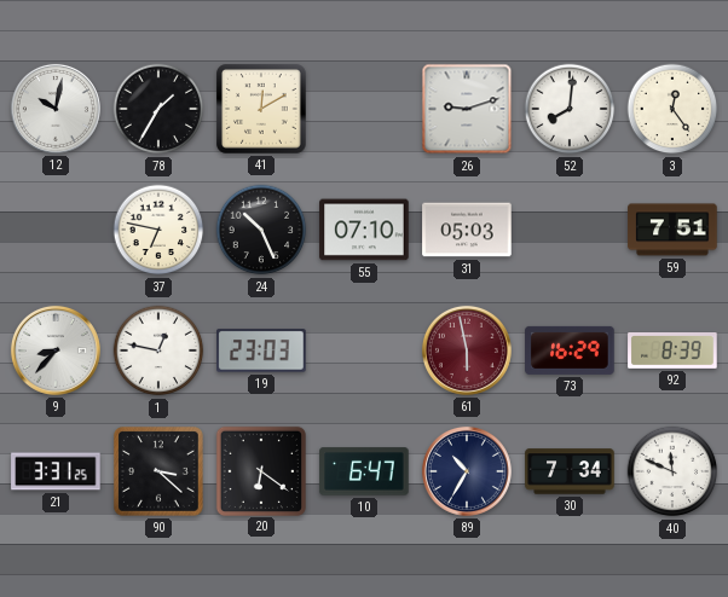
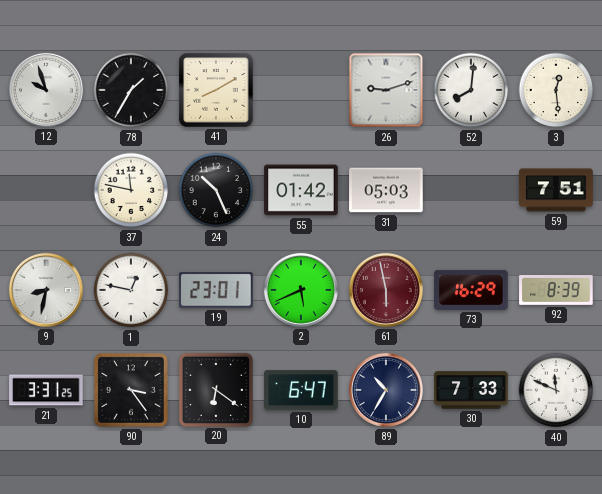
12: 10:02 -> 9:57 (46, 90)
41: 12:10 -> 8:10 (217, 91)
3: 12:24 -> 12:29 (556, 90)
37: 6:47 -> 11:47 (131, 190)
55: 07:10 -> 01:42 (301, 190)
9: 8:37 -> 8:32 (46, 290)
19: 23:03 -> 23:01 (216, 290)
2: none -> 5:41 (301, 290)
90: 3:22 -> 3:24 (132, 391)
30: 7:34 -> 7:33 (471, 390)
